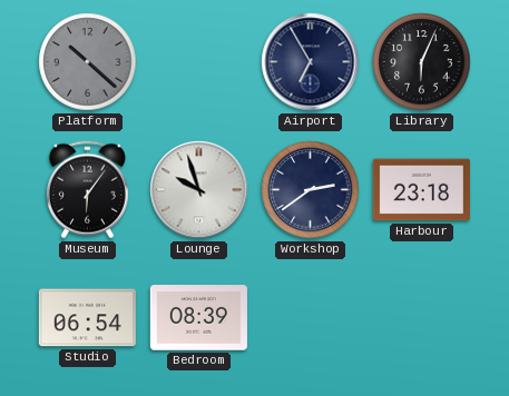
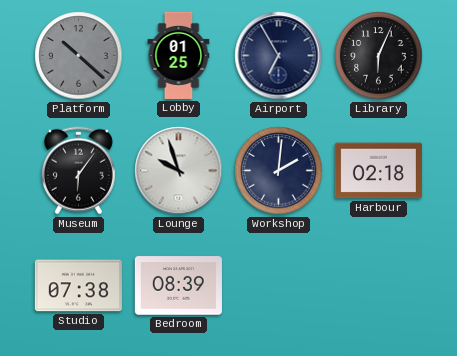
Lobby: none -> 01:25 (179, 55)
Workshop: 2:39 -> 2:01 (279, 171)
Harbour: 23:18 -> 02:18 (378, 171)
Studio: 06:54 -> 07:38 (78, 286)
